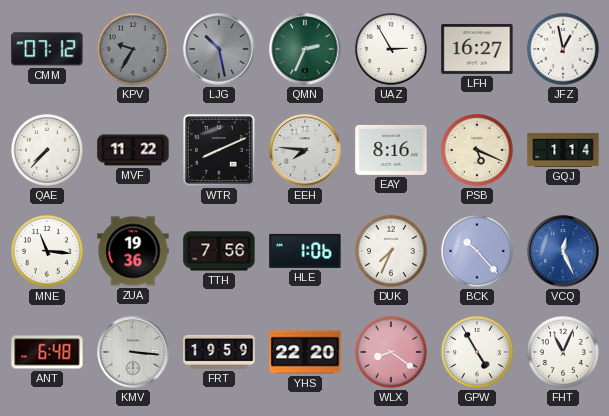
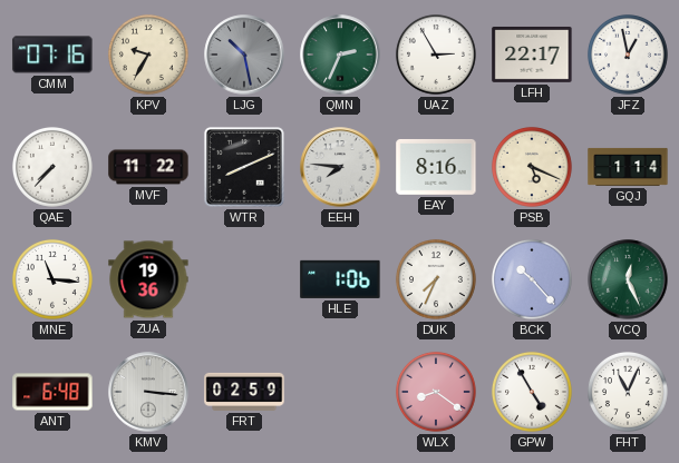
CMM: 07:12 -> 07:16 (52, 55)
KPV dial: grey -> cream (148, 55)
LFH: 16:27 -> 22:17 (532, 55)
TTH: 7:56 -> none (219, 251)
VCQ dial: blue -> green (628, 279)
FRT: 19:59 -> 02:59 (244, 392)
YHS: 22:20 -> none (305, 352)
